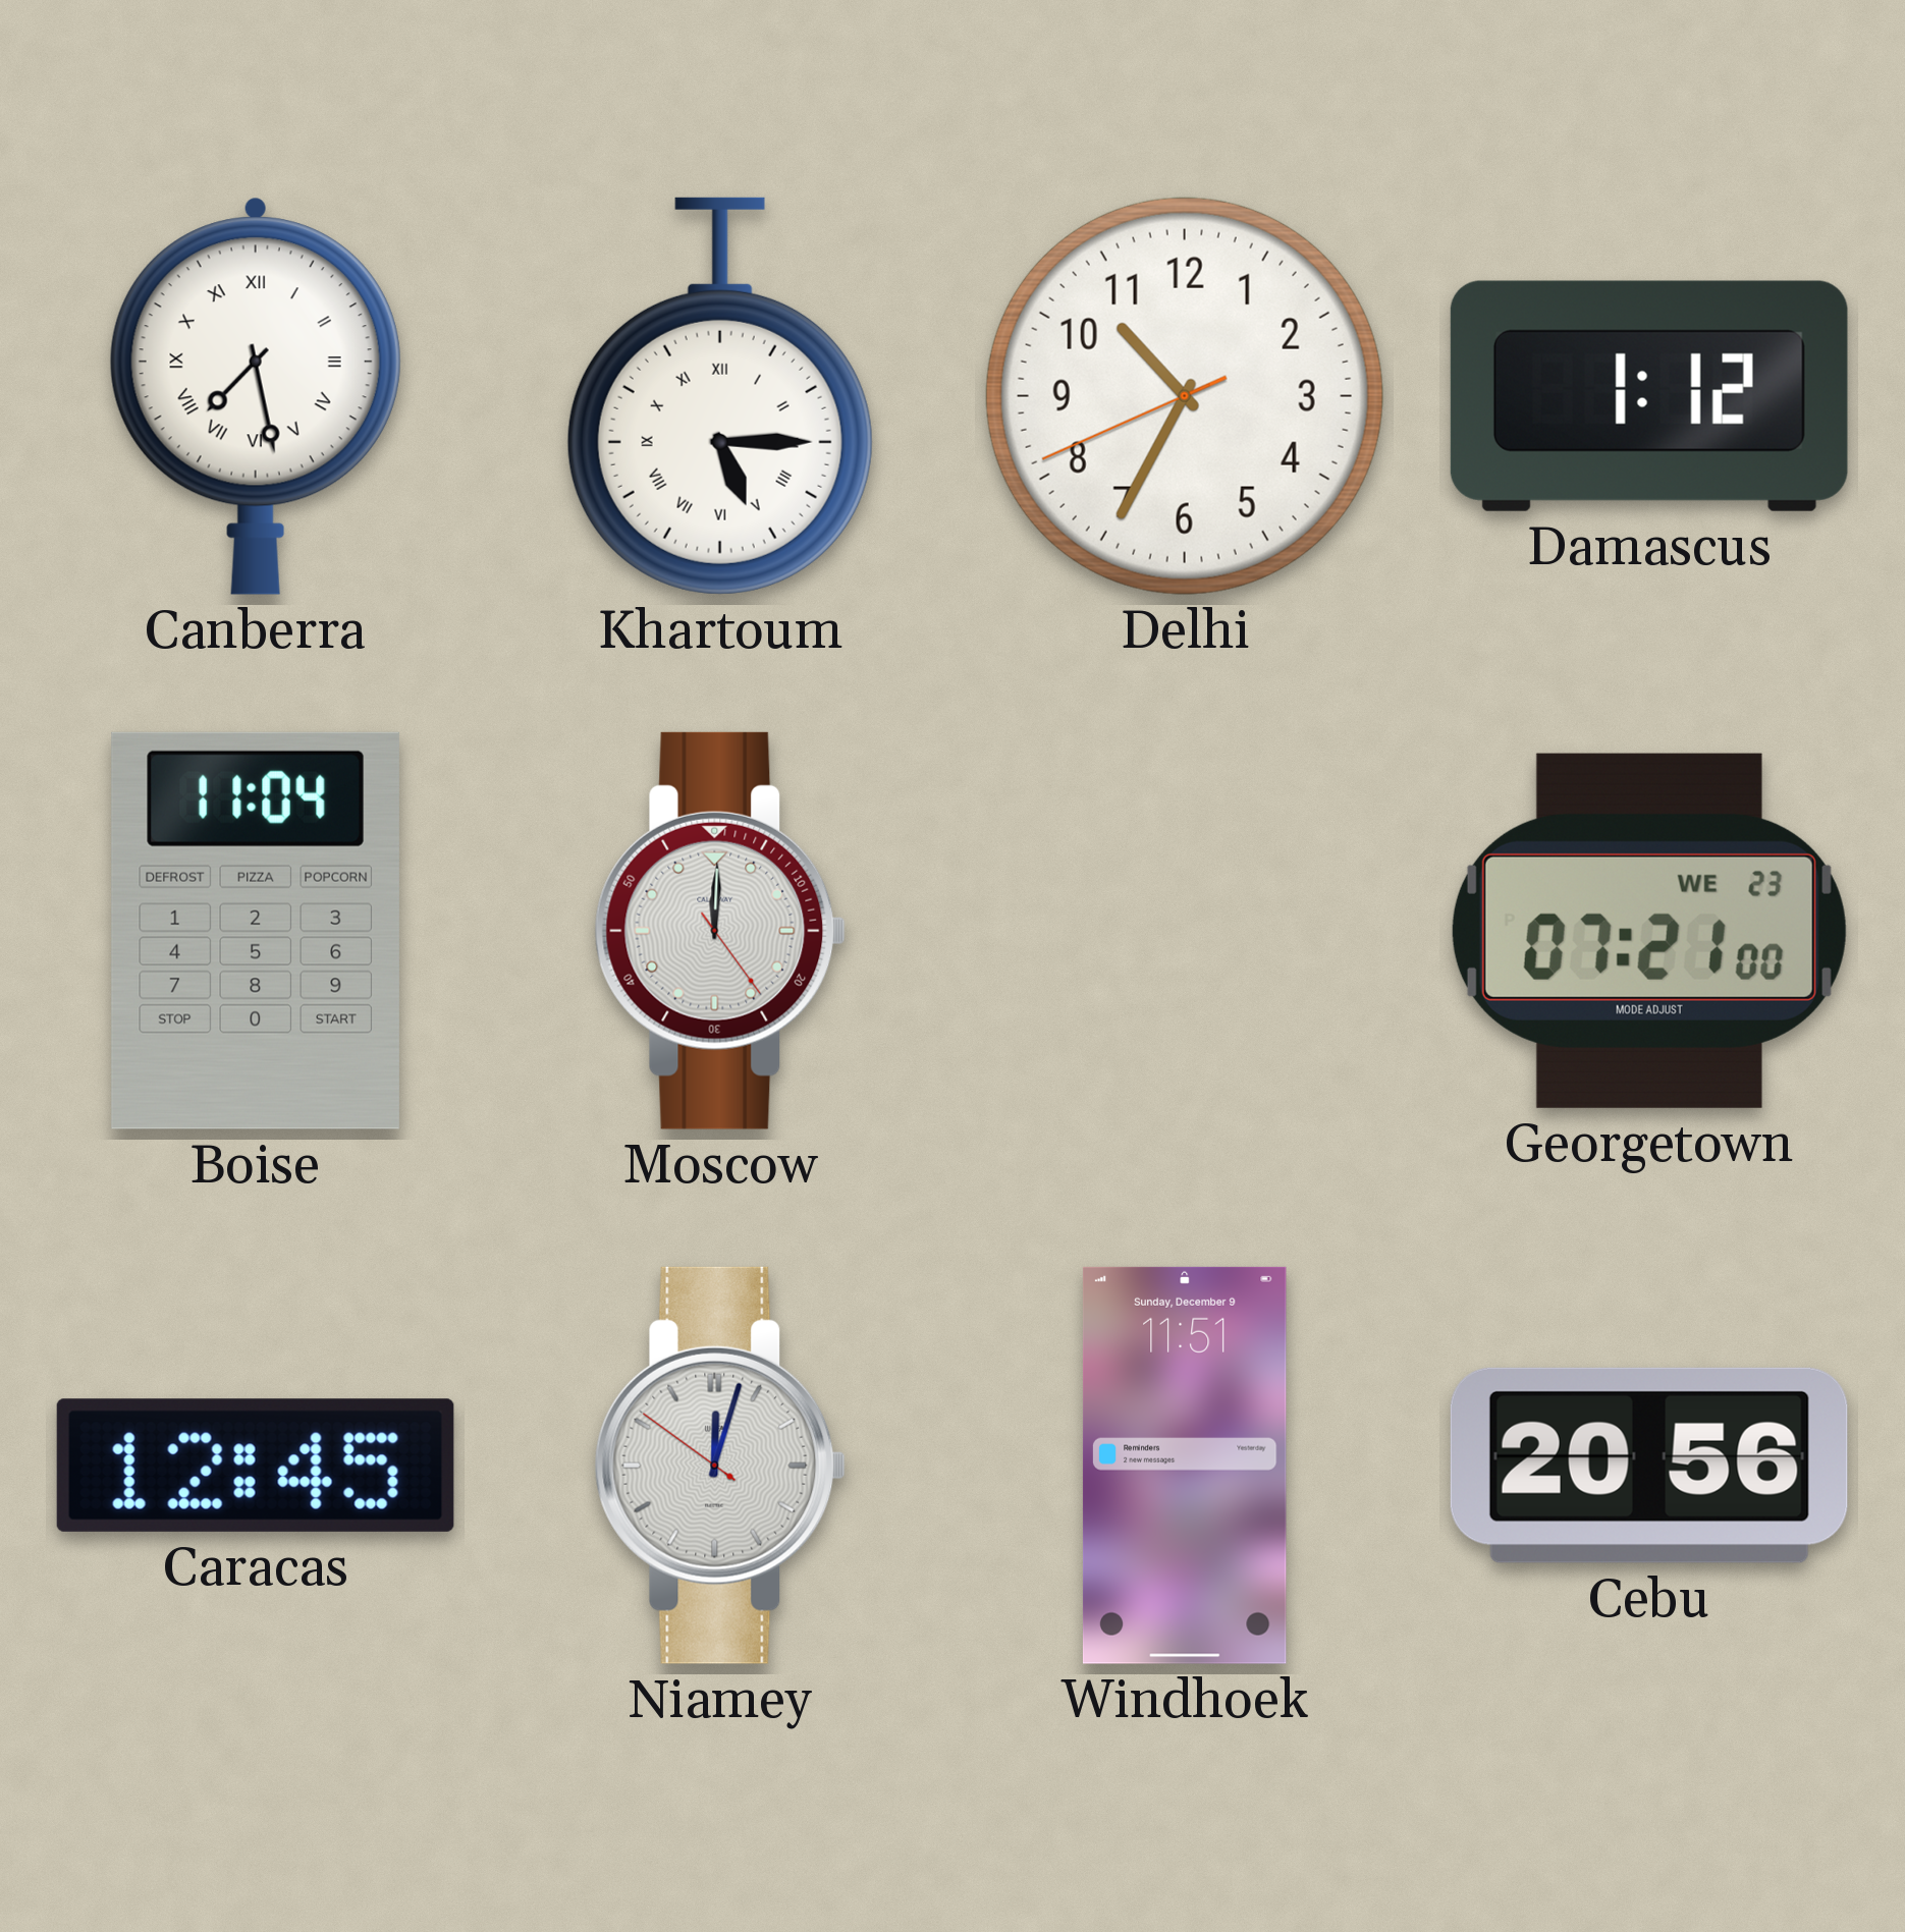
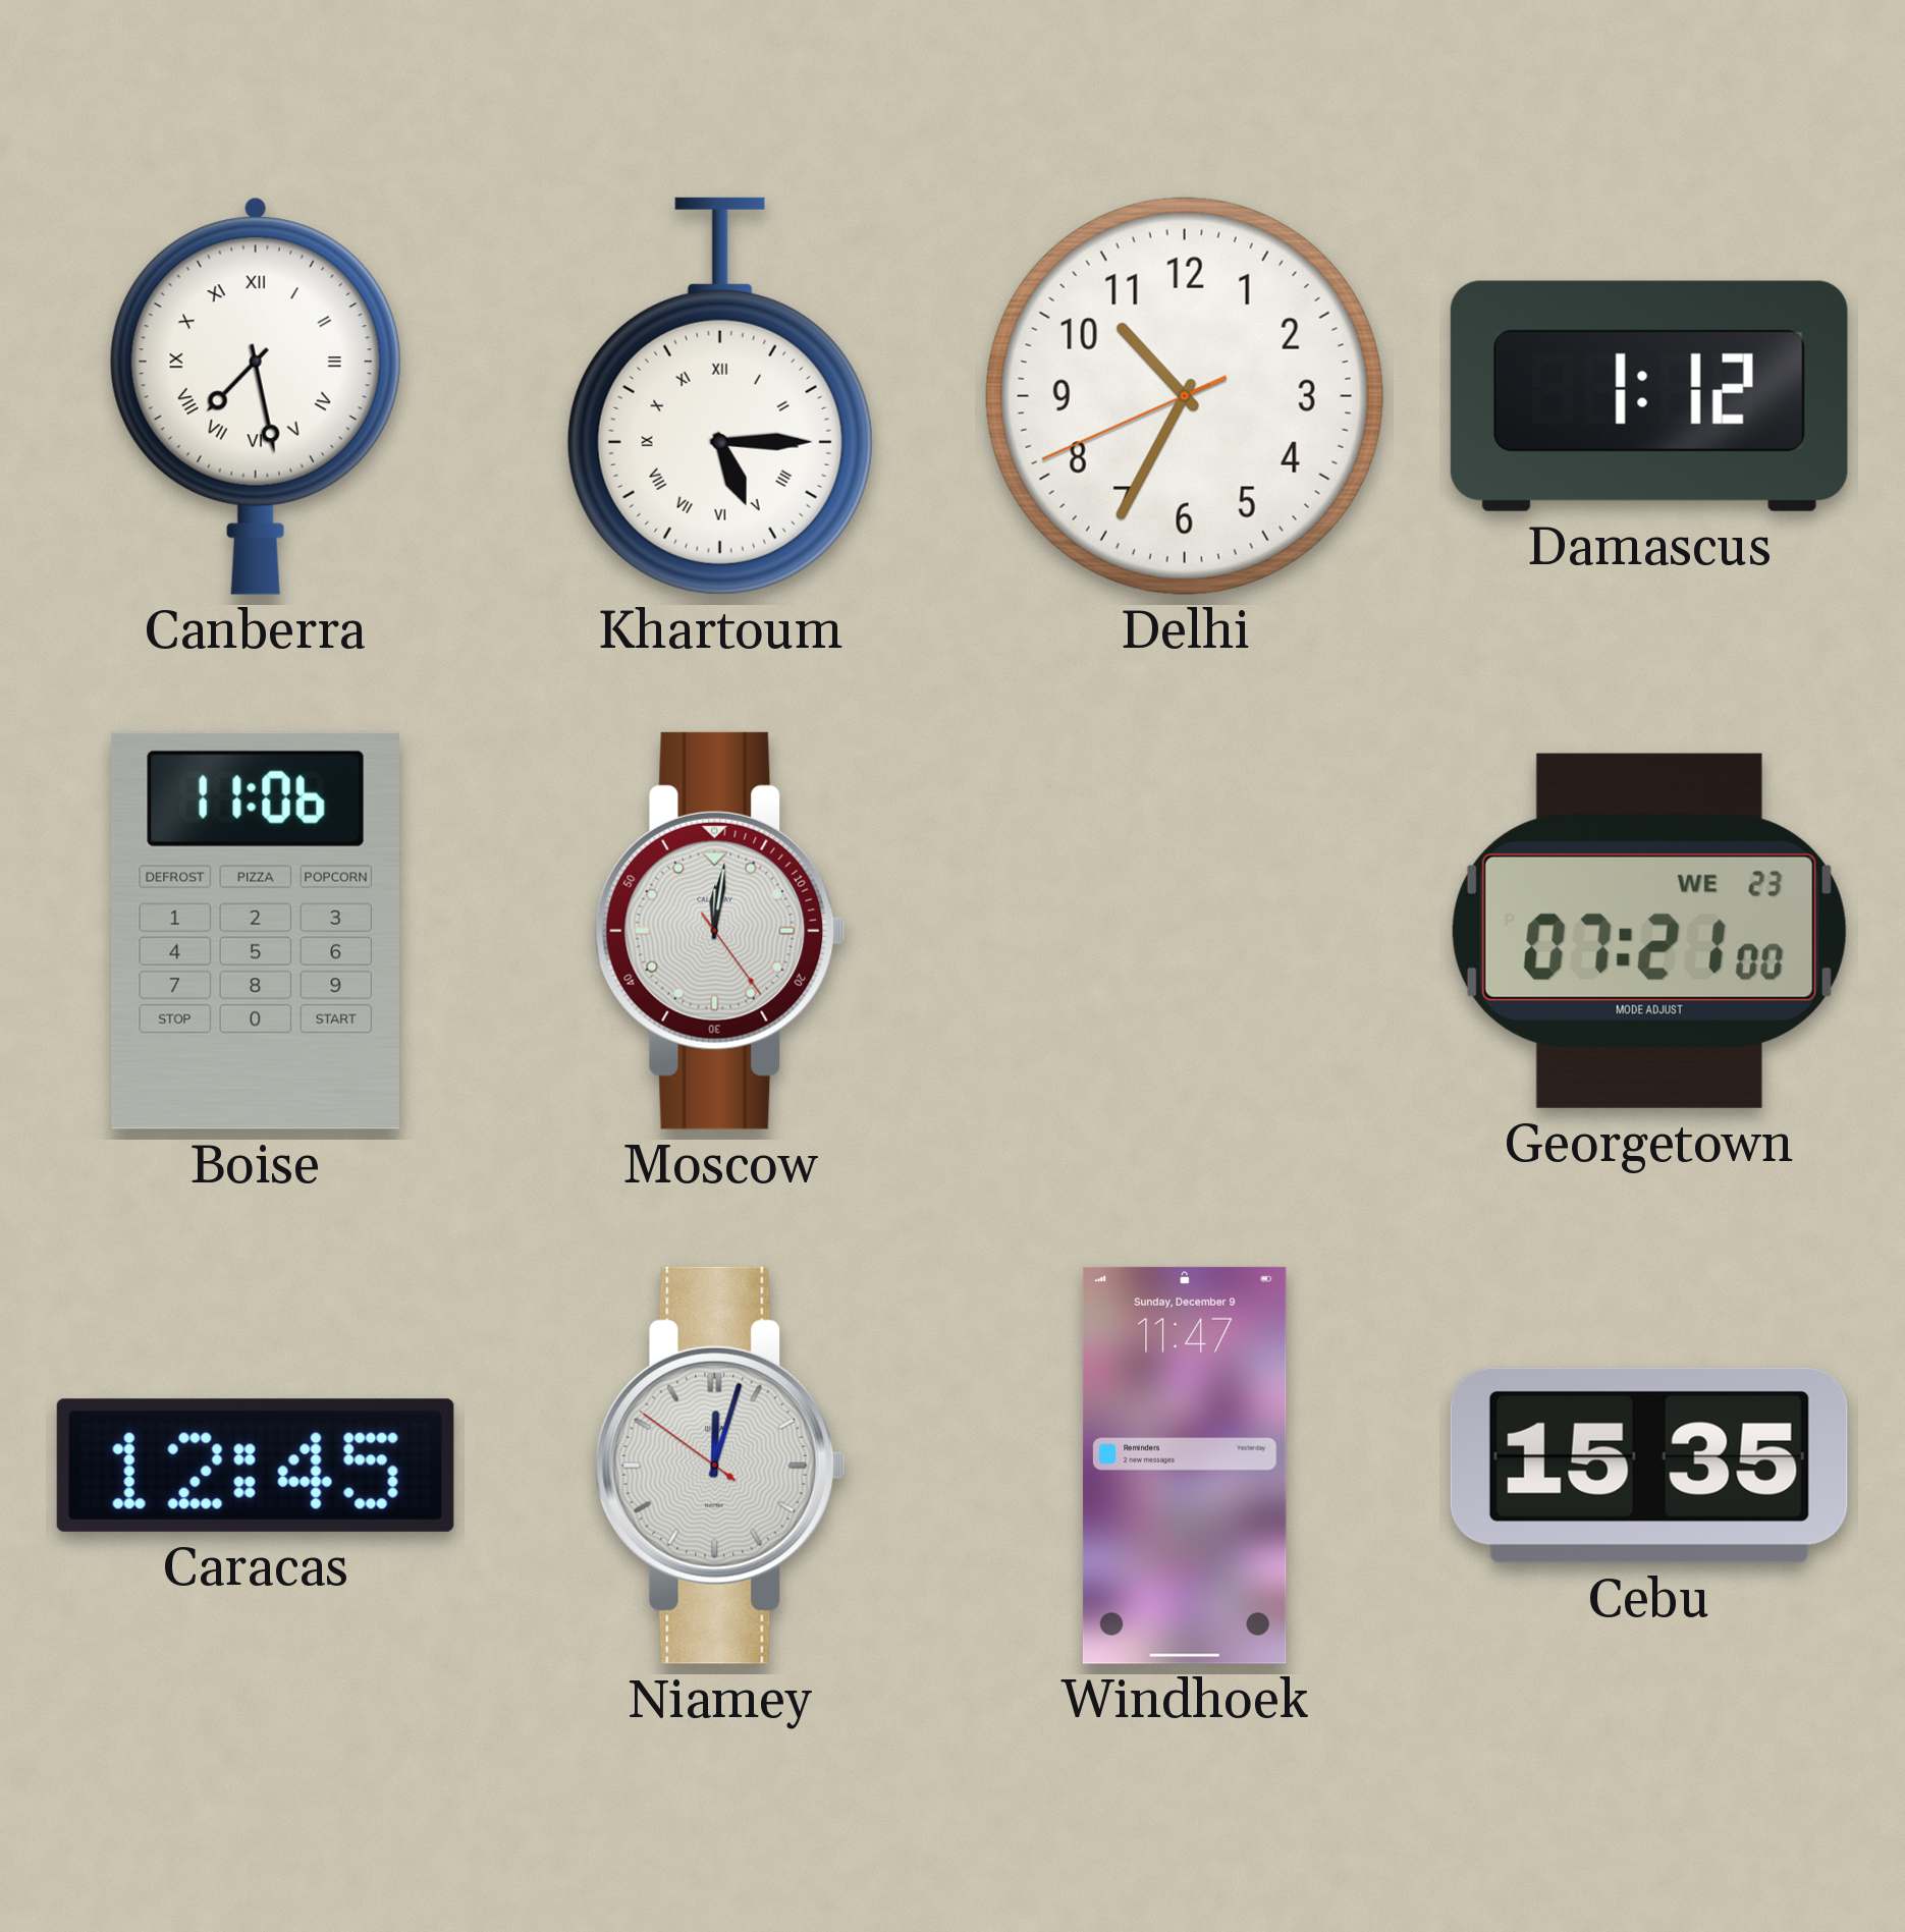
Boise: 11:04 -> 11:06 (256, 931)
Moscow: 12:00 -> 12:01 (720, 931)
Windhoek: 11:51 -> 11:47 (1185, 1466)
Cebu: 20:56 -> 15:35 (1649, 1466)
